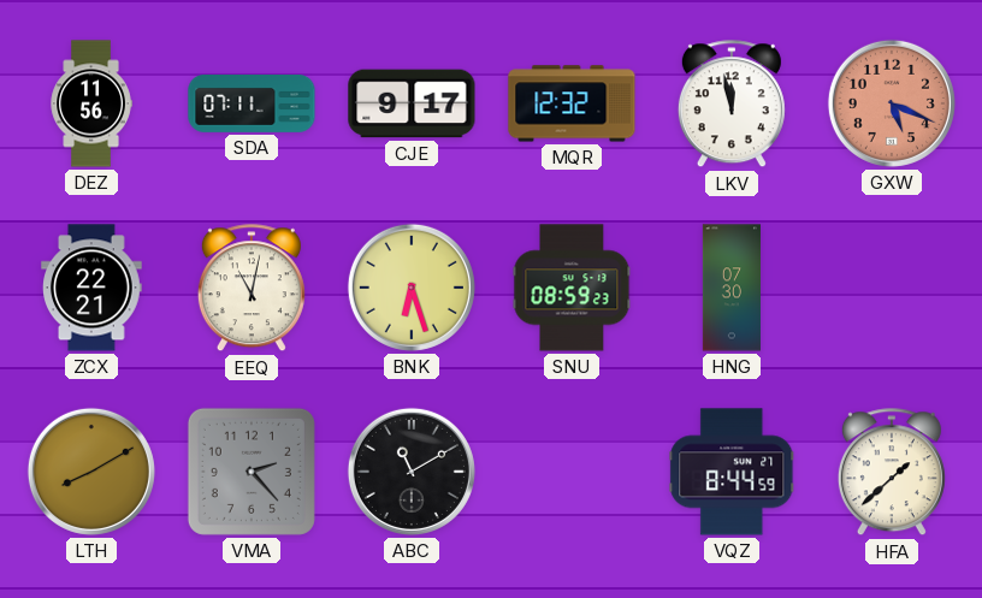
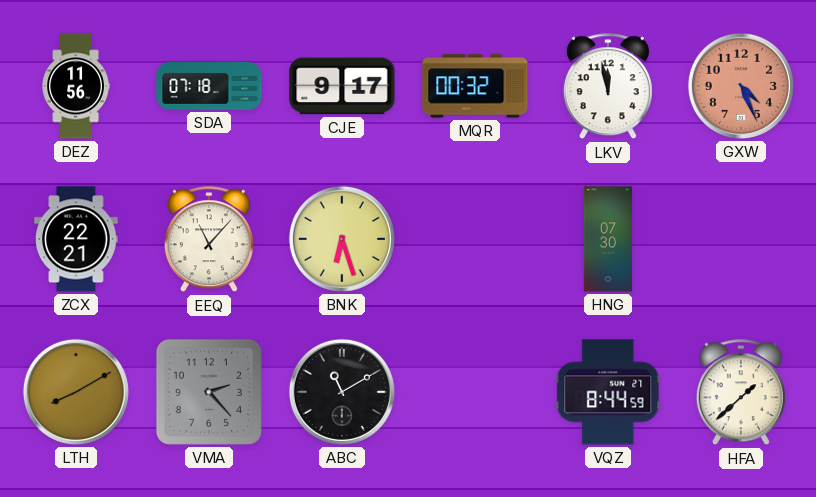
SDA: 07:11 -> 07:18 (209, 87)
MQR: 12:32 -> 00:32 (475, 86)
GXW: 5:19 -> 4:26 (741, 86)
EEQ: 11:02 -> 11:07 (209, 240)
SNU: 08:59 -> none (572, 288)
